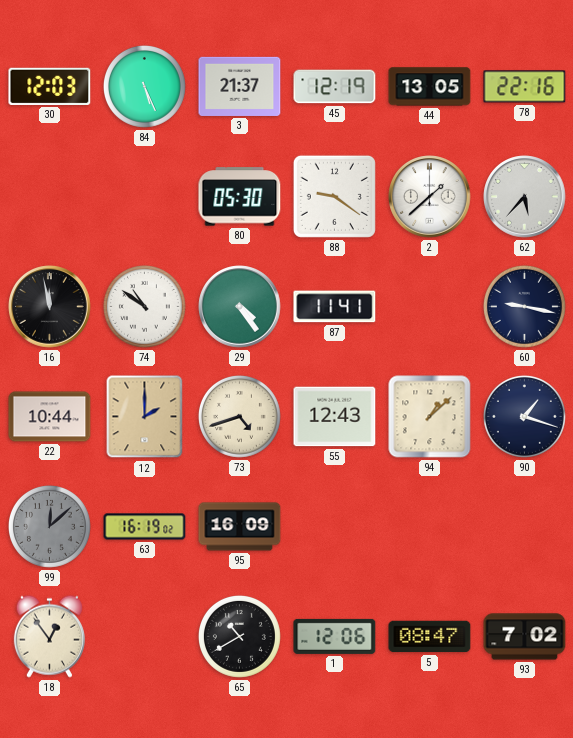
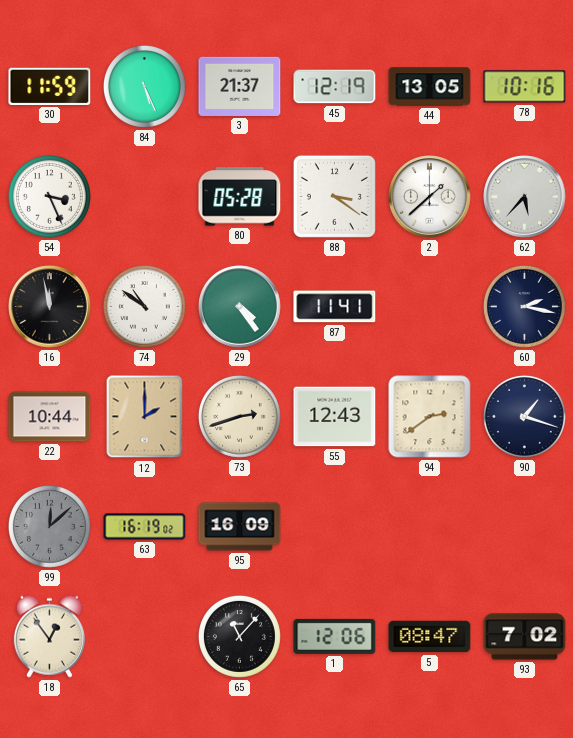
30: 12:03 -> 11:59 (50, 86)
78: 22:16 -> 10:16 (525, 87)
54: none -> 3:26 (49, 196)
80: 05:30 -> 05:28 (240, 197)
88: 9:21 -> 3:21 (334, 196)
60: 9:17 -> 2:17 (524, 306)
73: 4:42 -> 2:42 (239, 416)
94: 1:08 -> 2:39 (430, 417)
65: 10:40 -> 11:07 (239, 636)
